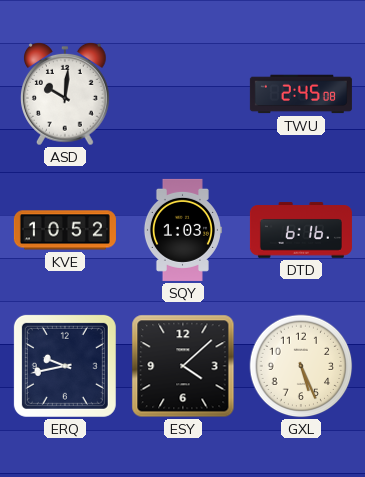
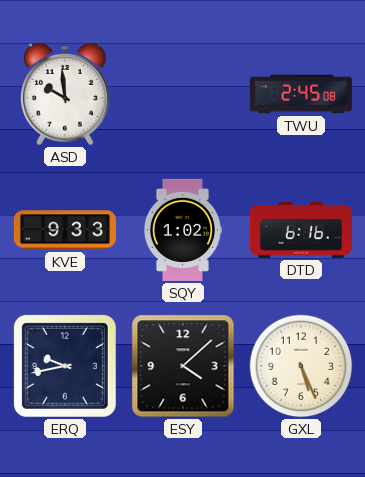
ASD: 10:01 -> 9:59 (66, 94)
KVE: 10:52 -> 9:33 (65, 230)
SQY: 1:03 -> 1:02 (182, 230)
